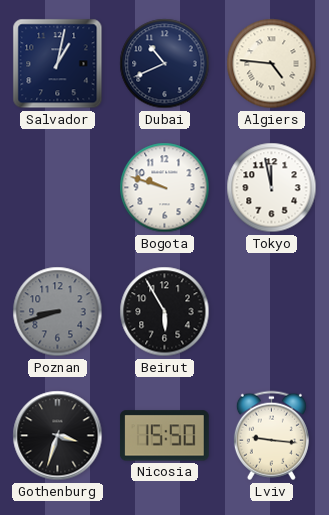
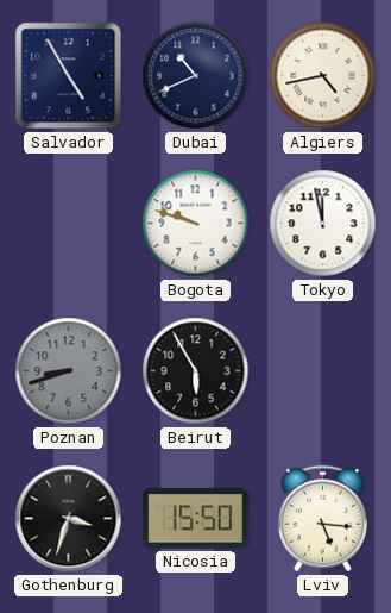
Salvador: 1:02 -> 4:55 (69, 76)
Algiers: 4:46 -> 4:43 (323, 76)
Lviv: 9:16 -> 5:16 (322, 519)
